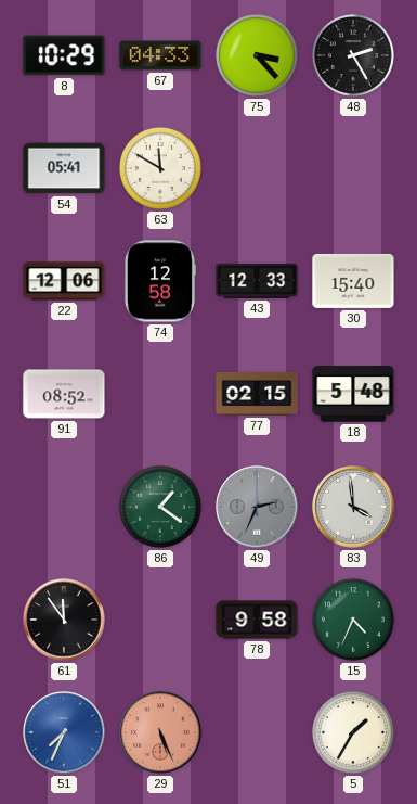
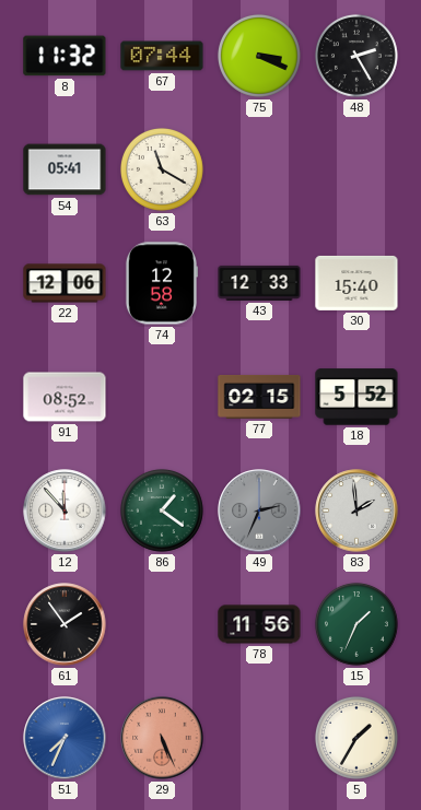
8: 10:29 -> 11:32 (65, 56)
67: 04:33 -> 07:44 (162, 56)
75: 3:23 -> 3:19 (259, 56)
63: 11:50 -> 11:20 (162, 169)
18: 5:48 -> 5:52 (356, 397)
12: none -> 11:53 (65, 510)
83: 3:59 -> 1:59 (356, 510)
61: 11:54 -> 1:54 (65, 624)
78: 9:58 -> 11:56 (259, 624)
15: 4:34 -> 1:34 (356, 624)
